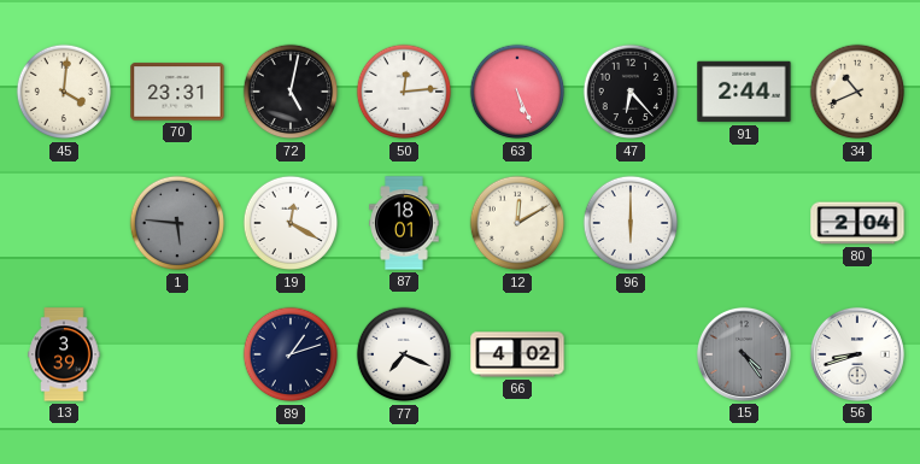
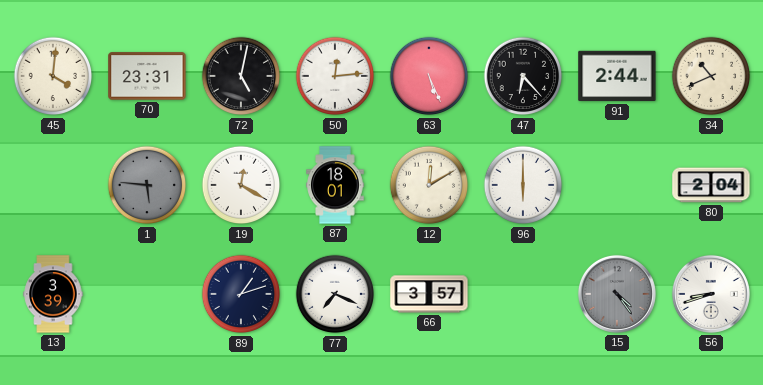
66: 4:02 -> 3:57 (429, 294)
